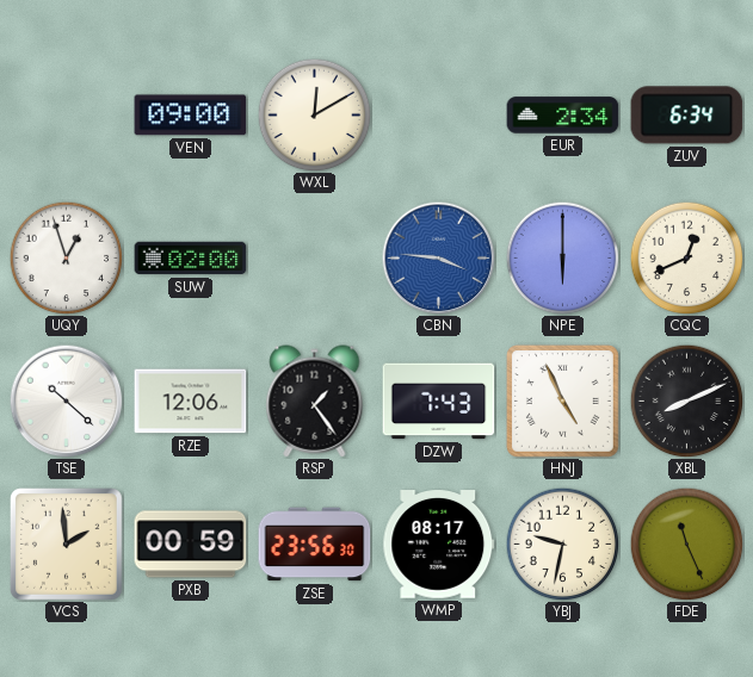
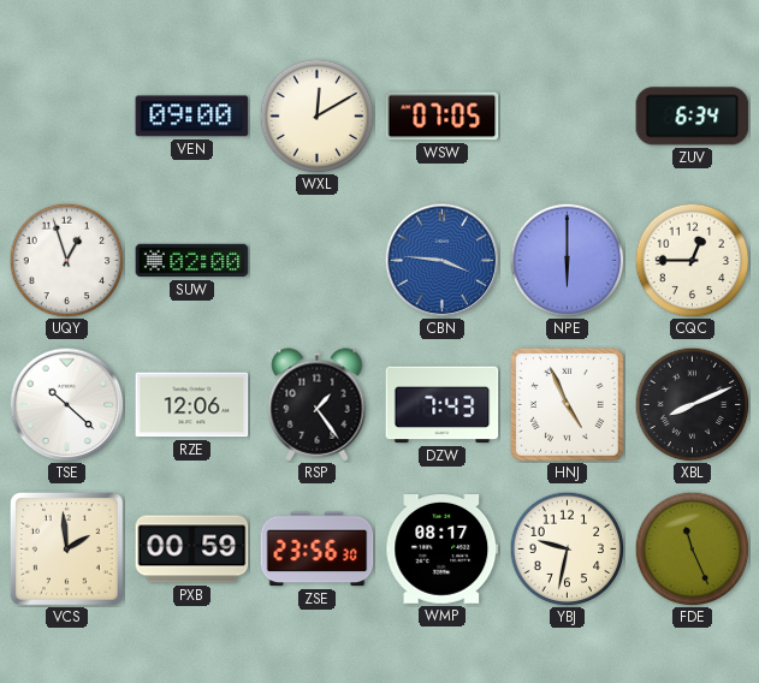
WSW: none -> 07:05 (443, 117)
EUR: 2:34 -> none (563, 116)
CQC: 12:41 -> 12:45 (692, 260)
